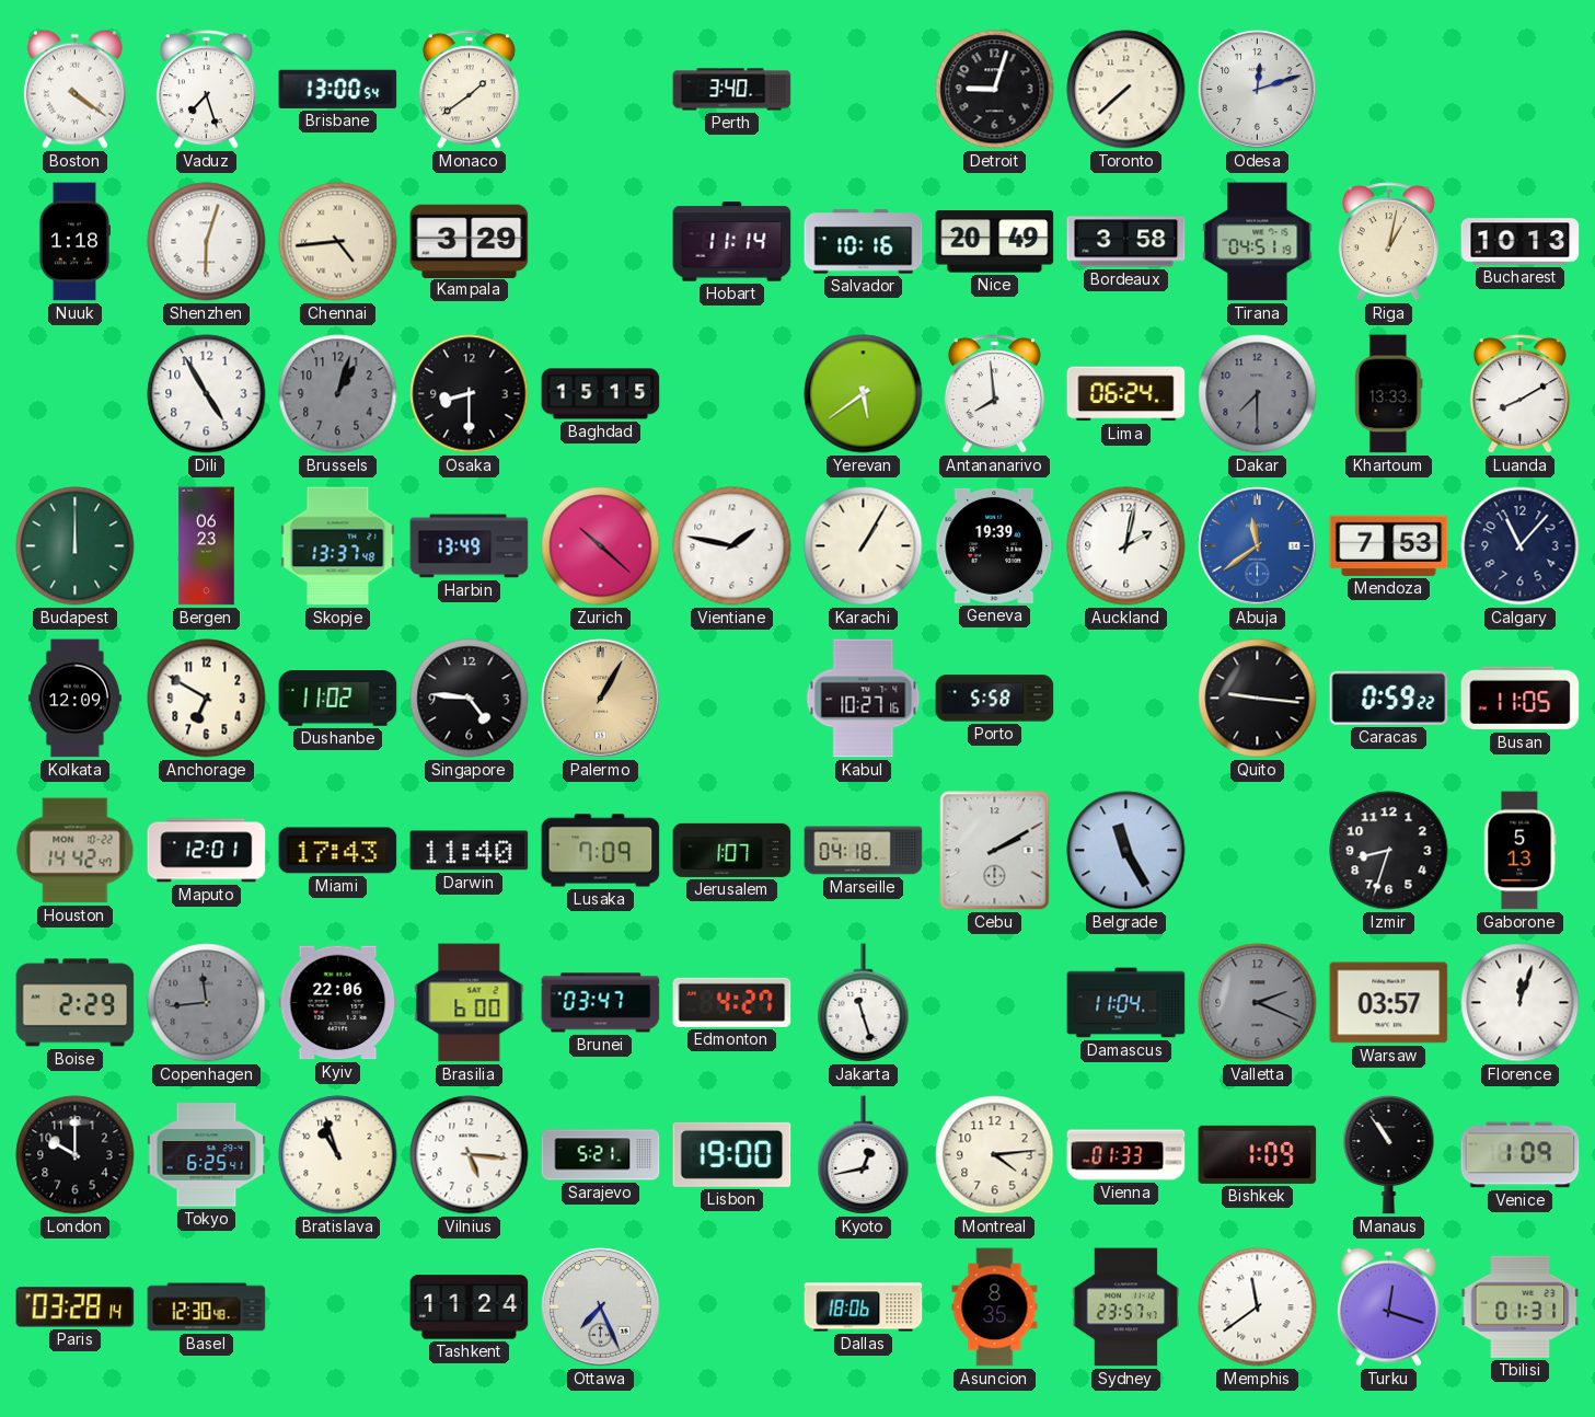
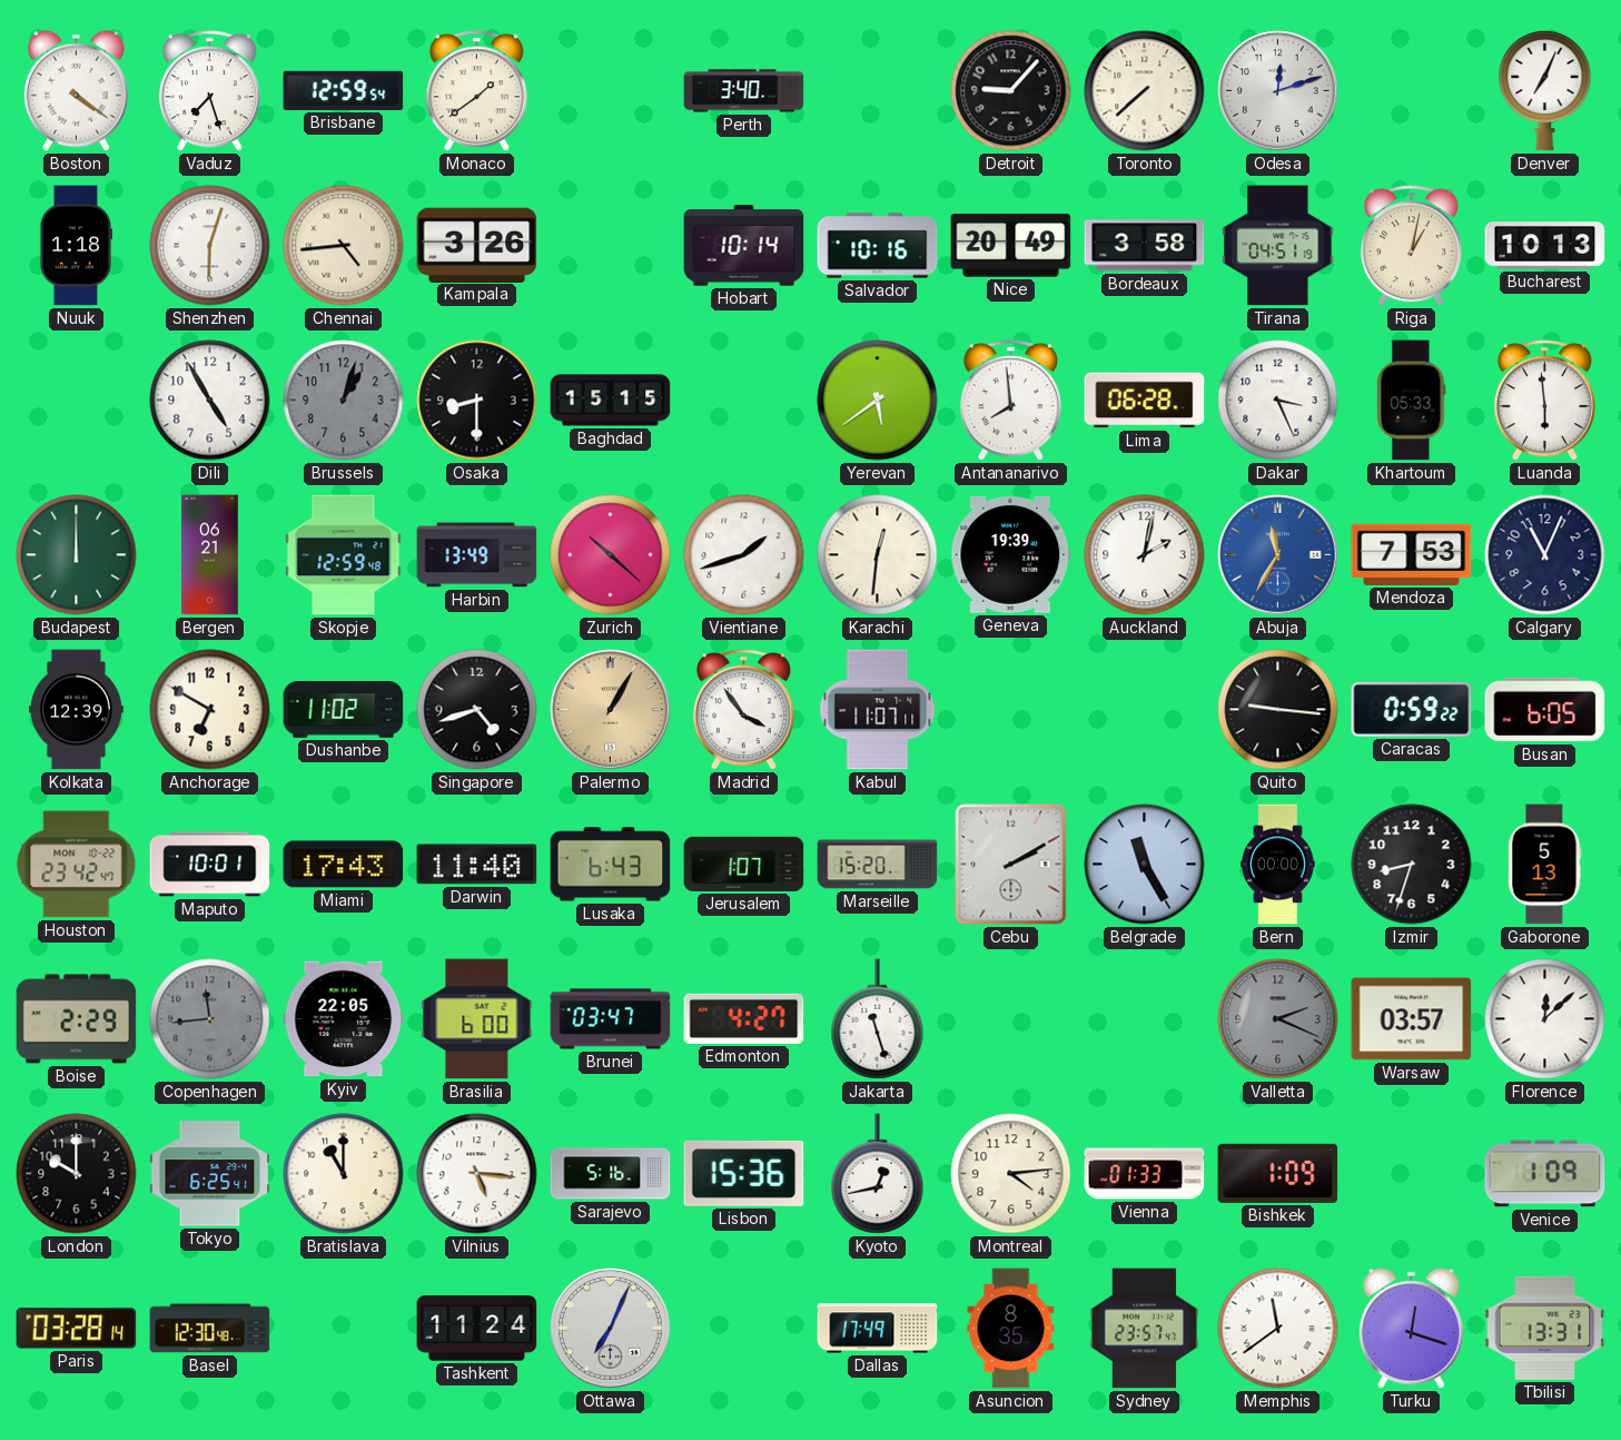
Brisbane: 13:00 -> 12:59 (344, 90)
Detroit: 9:03 -> 9:07 (1011, 91)
Denver: none -> 7:04 (1545, 90)
Kampala: 3:29 -> 3:26 (477, 245)
Hobart: 11:14 -> 10:14 (744, 246)
Lima: 06:24 -> 06:28 (1145, 401)
Dakar: 7:30 -> 3:26 (1278, 401)
Dakar dial: grey -> white (1278, 401)
Khartoum: 13:33 -> 05:33 (1412, 401)
Luanda: 8:10 -> 5:59 (1544, 401)
Bergen: 06:23 -> 06:21 (210, 555)
Skopje: 13:37 -> 12:59 (344, 555)
Vientiane: 1:47 -> 1:42 (744, 555)
Karachi: 1:05 -> 12:31 (878, 555)
Abuja: 11:39 -> 11:35 (1278, 555)
Calgary: 11:07 -> 11:04 (1545, 555)
Kolkata: 12:09 -> 12:39 (76, 710)
Singapore: 4:46 -> 4:42 (477, 710)
Madrid: none -> 3:54 (743, 710)
Kabul: 10:27 -> 11:07 (878, 710)
Porto: 5:58 -> none (995, 699)
Busan: 11:05 -> 6:05 (1545, 710)
Houston: 14:42 -> 23:42 (77, 865)
Maputo: 12:01 -> 10:01 (210, 865)
Lusaka: 7:09 -> 6:43 (611, 865)
Marseille: 04:18 -> 15:20 (878, 865)
Bern: none -> 00:00 (1278, 865)
Kyiv: 22:06 -> 22:05 (344, 1019)
Damascus: 11:04 -> none (1126, 1003)
Florence: 12:03 -> 12:08 (1545, 1019)
Bratislava: 10:57 -> 11:00 (344, 1174)
Sarajevo: 5:21 -> 5:16 (611, 1174)
Lisbon: 19:00 -> 15:36 (744, 1173)
Manaus: 10:54 -> none (1389, 1154)
Ottawa: 7:26 -> 7:04 (611, 1329)
Dallas: 18:06 -> 17:49 (878, 1329)
Tbilisi: 01:31 -> 13:31 (1545, 1328)
